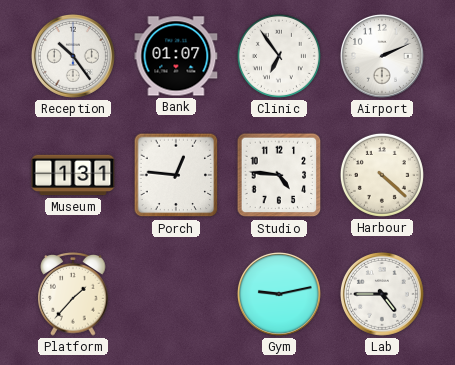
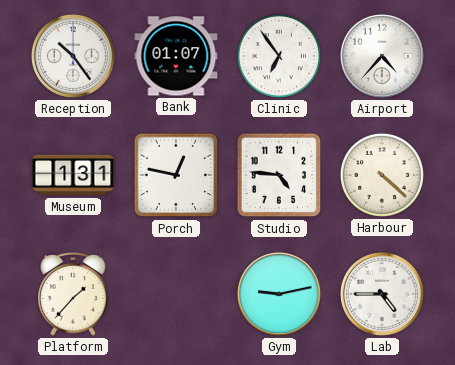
Airport: 2:11 -> 4:37 (382, 56)
Porch: 12:46 -> 12:47 (176, 175)
